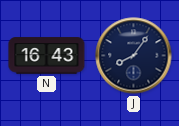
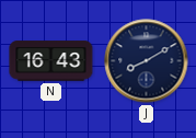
J: 8:06 -> 8:10 (147, 61)
